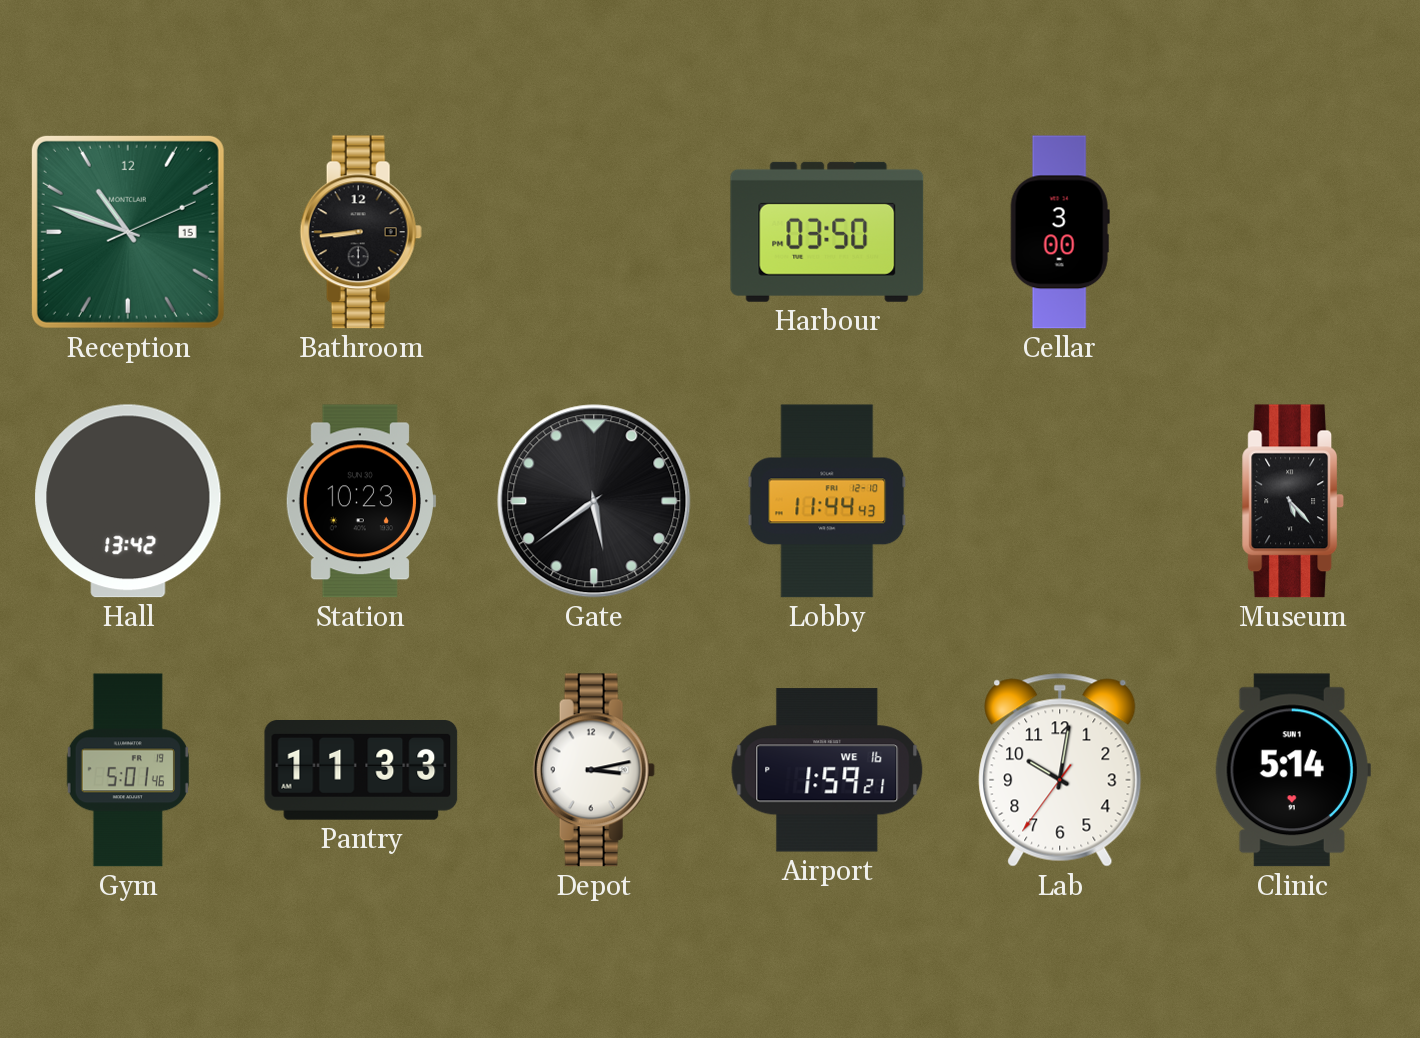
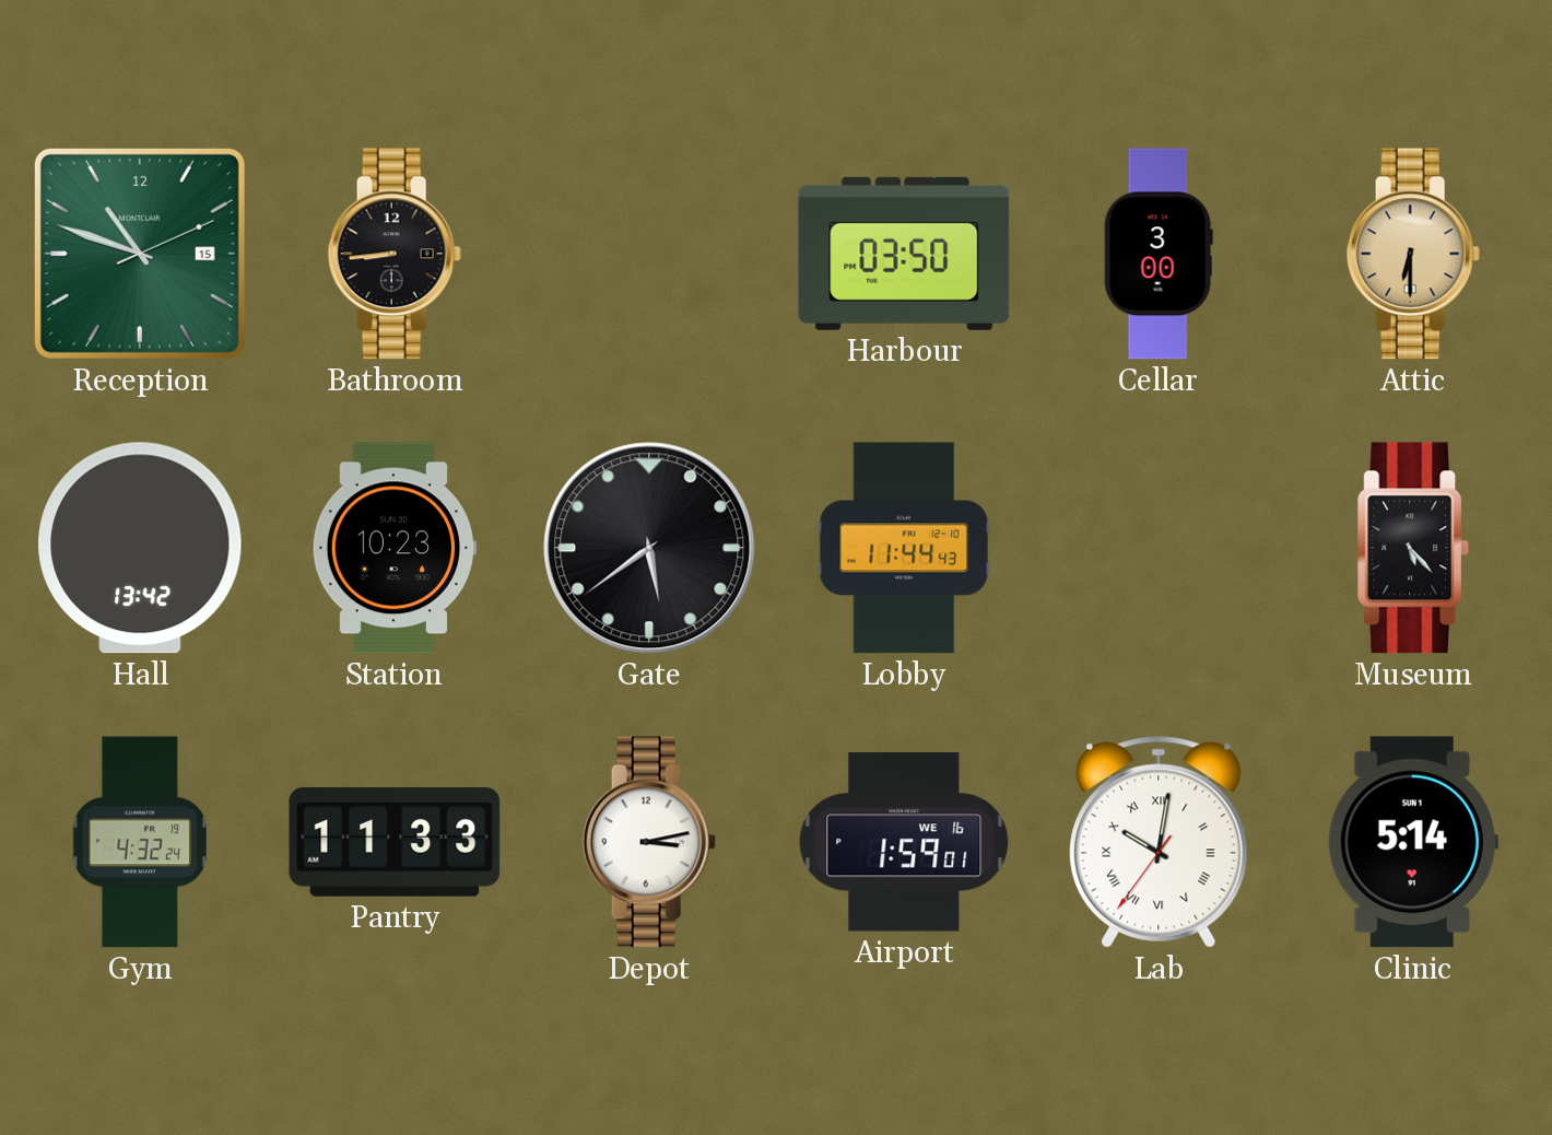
Attic: none -> 6:30 (1413, 254)
Gym: 5:01 -> 4:32 (140, 842)
Airport: 1:59:21 -> 1:59:01 (904, 842)
Lab numerals: Arabic -> Roman (1159, 842)
